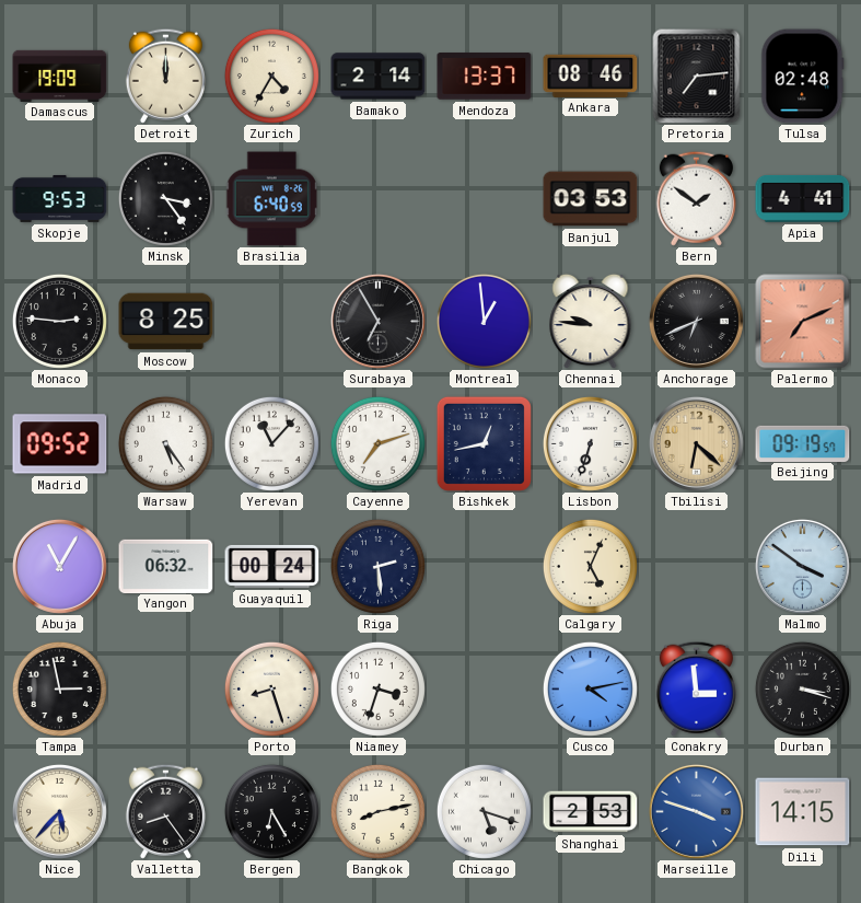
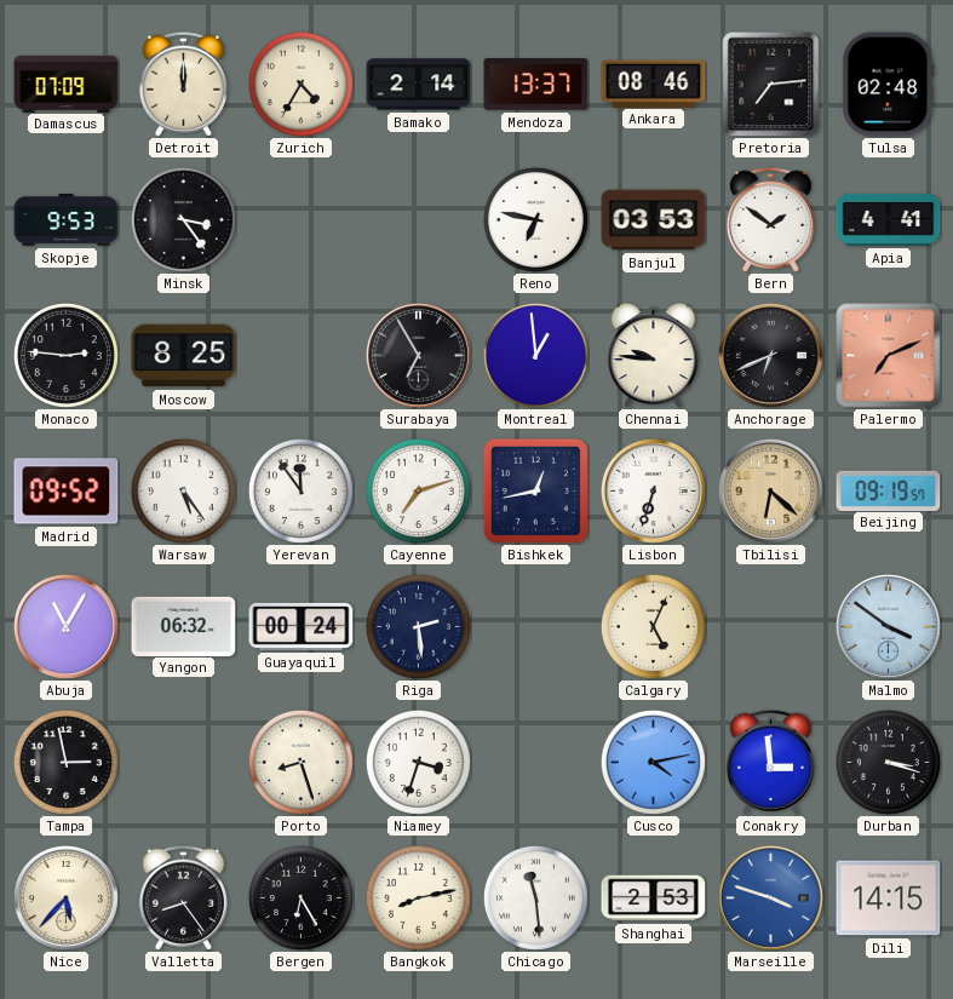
Damascus: 19:09 -> 07:09 (67, 84)
Brasilia: 6:40 -> none (272, 199)
Reno: none -> 6:47 (535, 219)
Yerevan: 11:07 -> 11:54 (300, 490)
Chicago: 5:18 -> 11:29 (535, 897)
